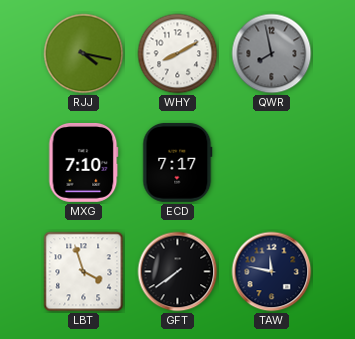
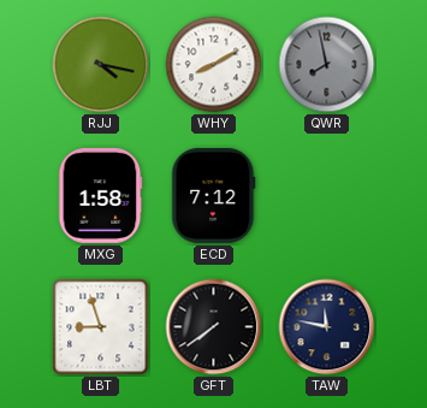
MXG: 7:10 -> 1:58 (101, 195)
ECD: 7:17 -> 7:12 (214, 195)
LBT: 3:57 -> 8:57 (101, 327)
